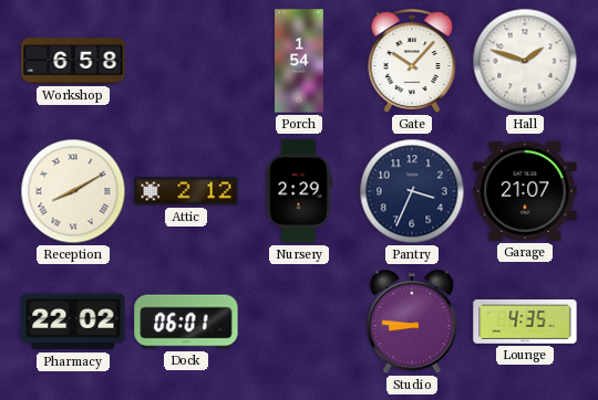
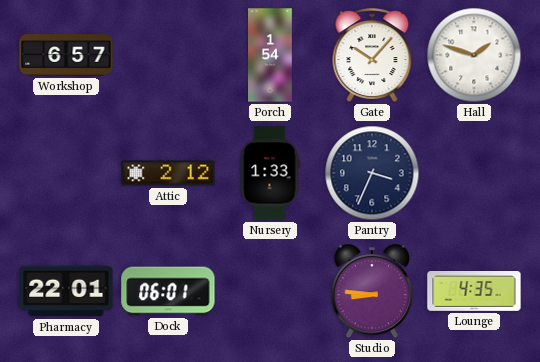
Workshop: 6:58 -> 6:57 (66, 55)
Reception: 8:10 -> none (73, 191)
Nursery: 2:29 -> 1:33 (270, 173)
Garage: 21:07 -> none (525, 191)
Pharmacy: 22:02 -> 22:01 (66, 291)
